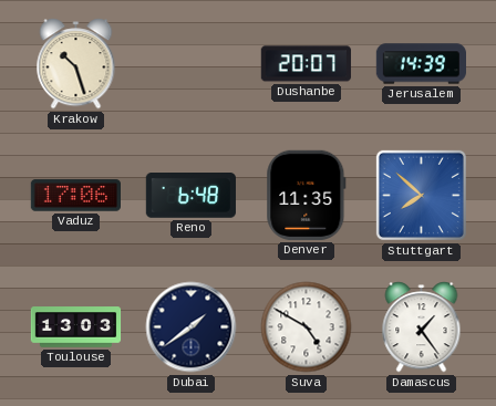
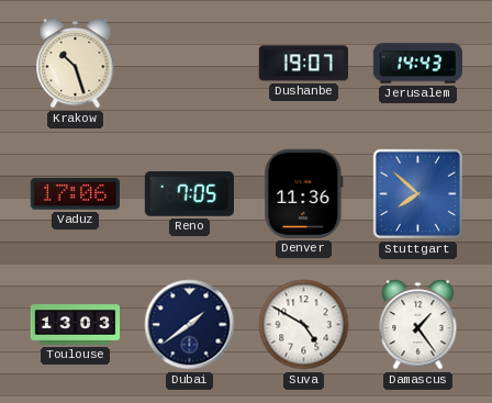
Dushanbe: 20:07 -> 19:07 (303, 64)
Jerusalem: 14:39 -> 14:43 (417, 64)
Reno: 6:48 -> 7:05 (189, 194)
Denver: 11:35 -> 11:36 (304, 193)
